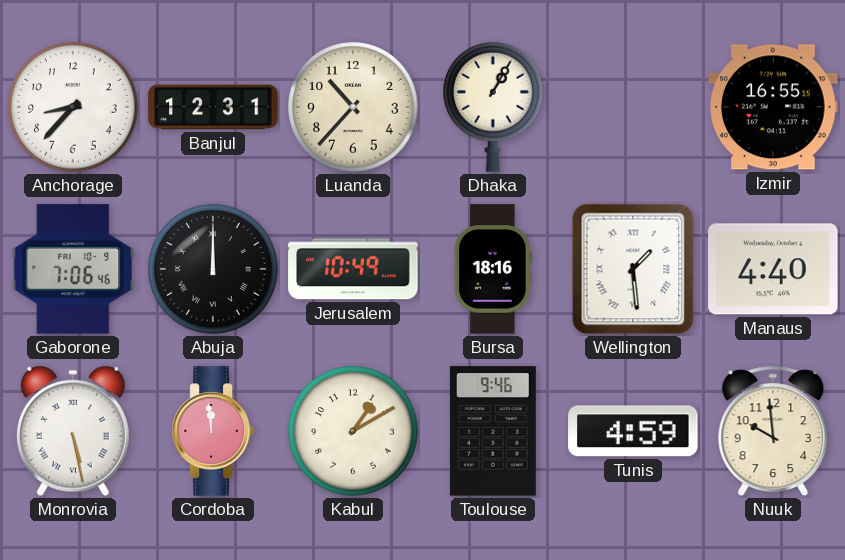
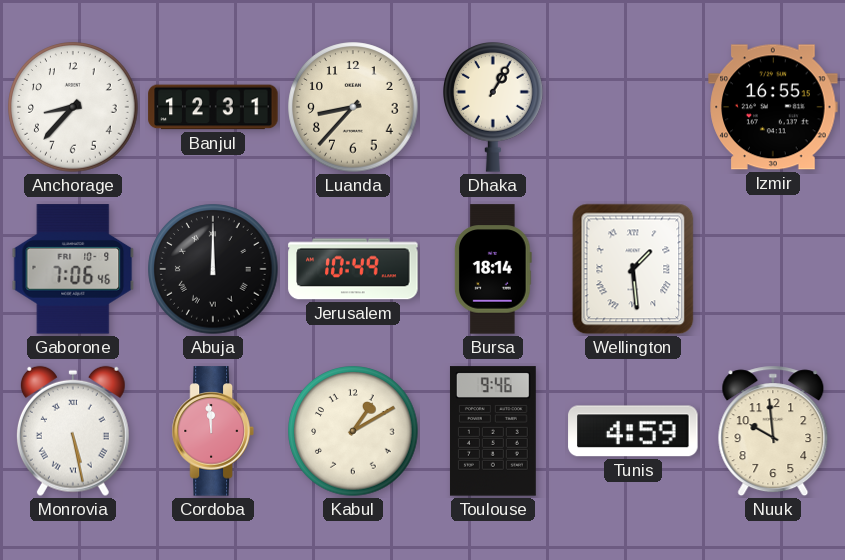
Luanda: 10:37 -> 8:37 (353, 107)
Bursa: 18:16 -> 18:14 (493, 269)
Manaus: 4:40 -> none (773, 269)
